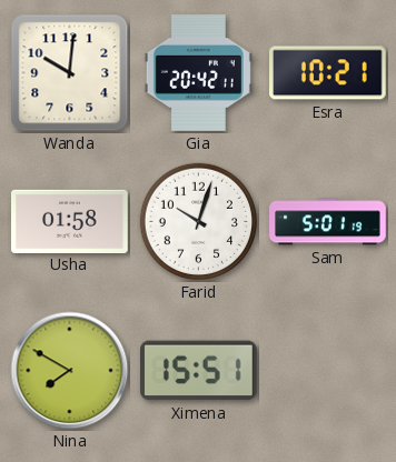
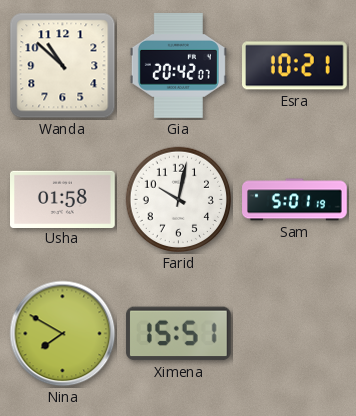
Wanda: 10:01 -> 10:52 (63, 66)
Gia: 20:42:11 -> 20:42:07 (178, 66)
Farid: 10:03 -> 10:02 (179, 200)
